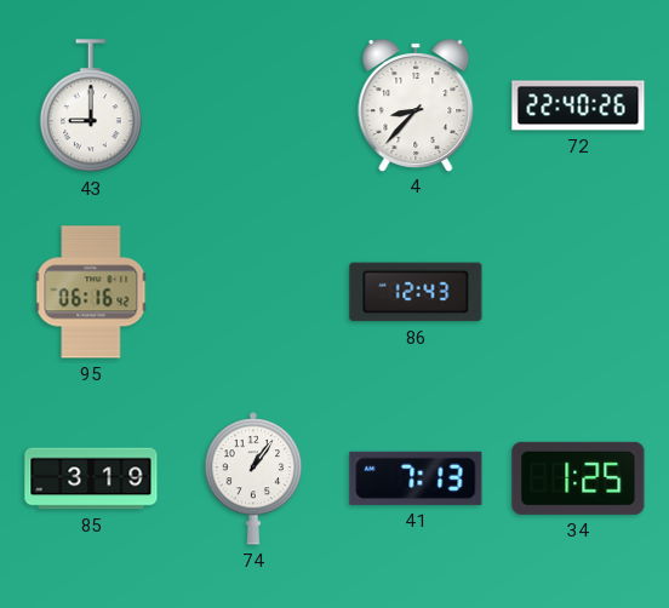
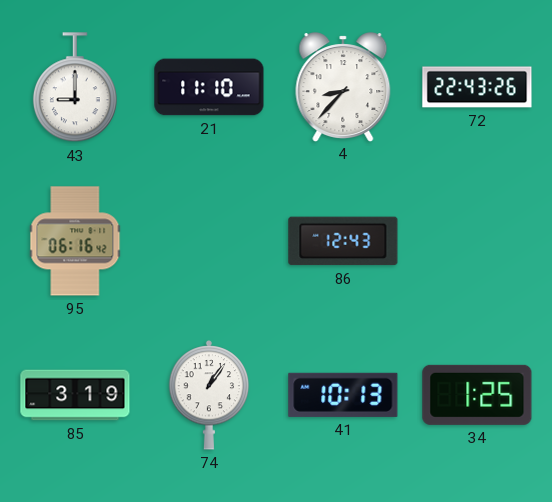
21: none -> 11:10 (209, 87)
72: 22:40 -> 22:43 (477, 87)
41: 7:13 -> 10:13 (343, 395)
